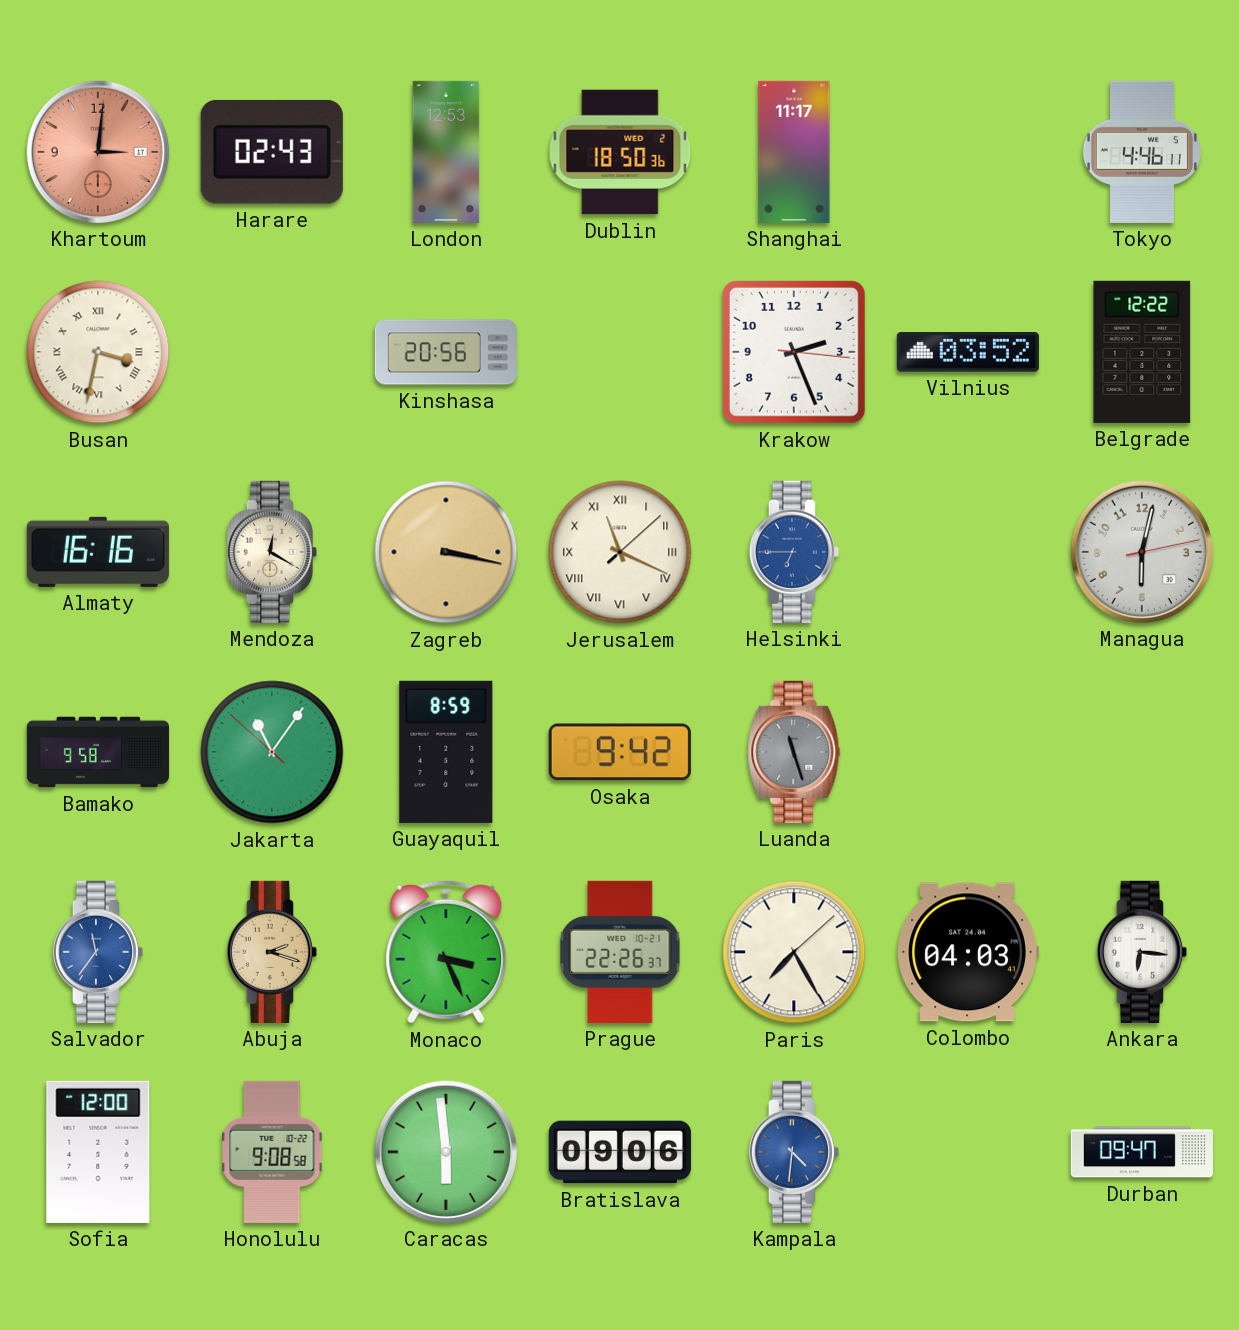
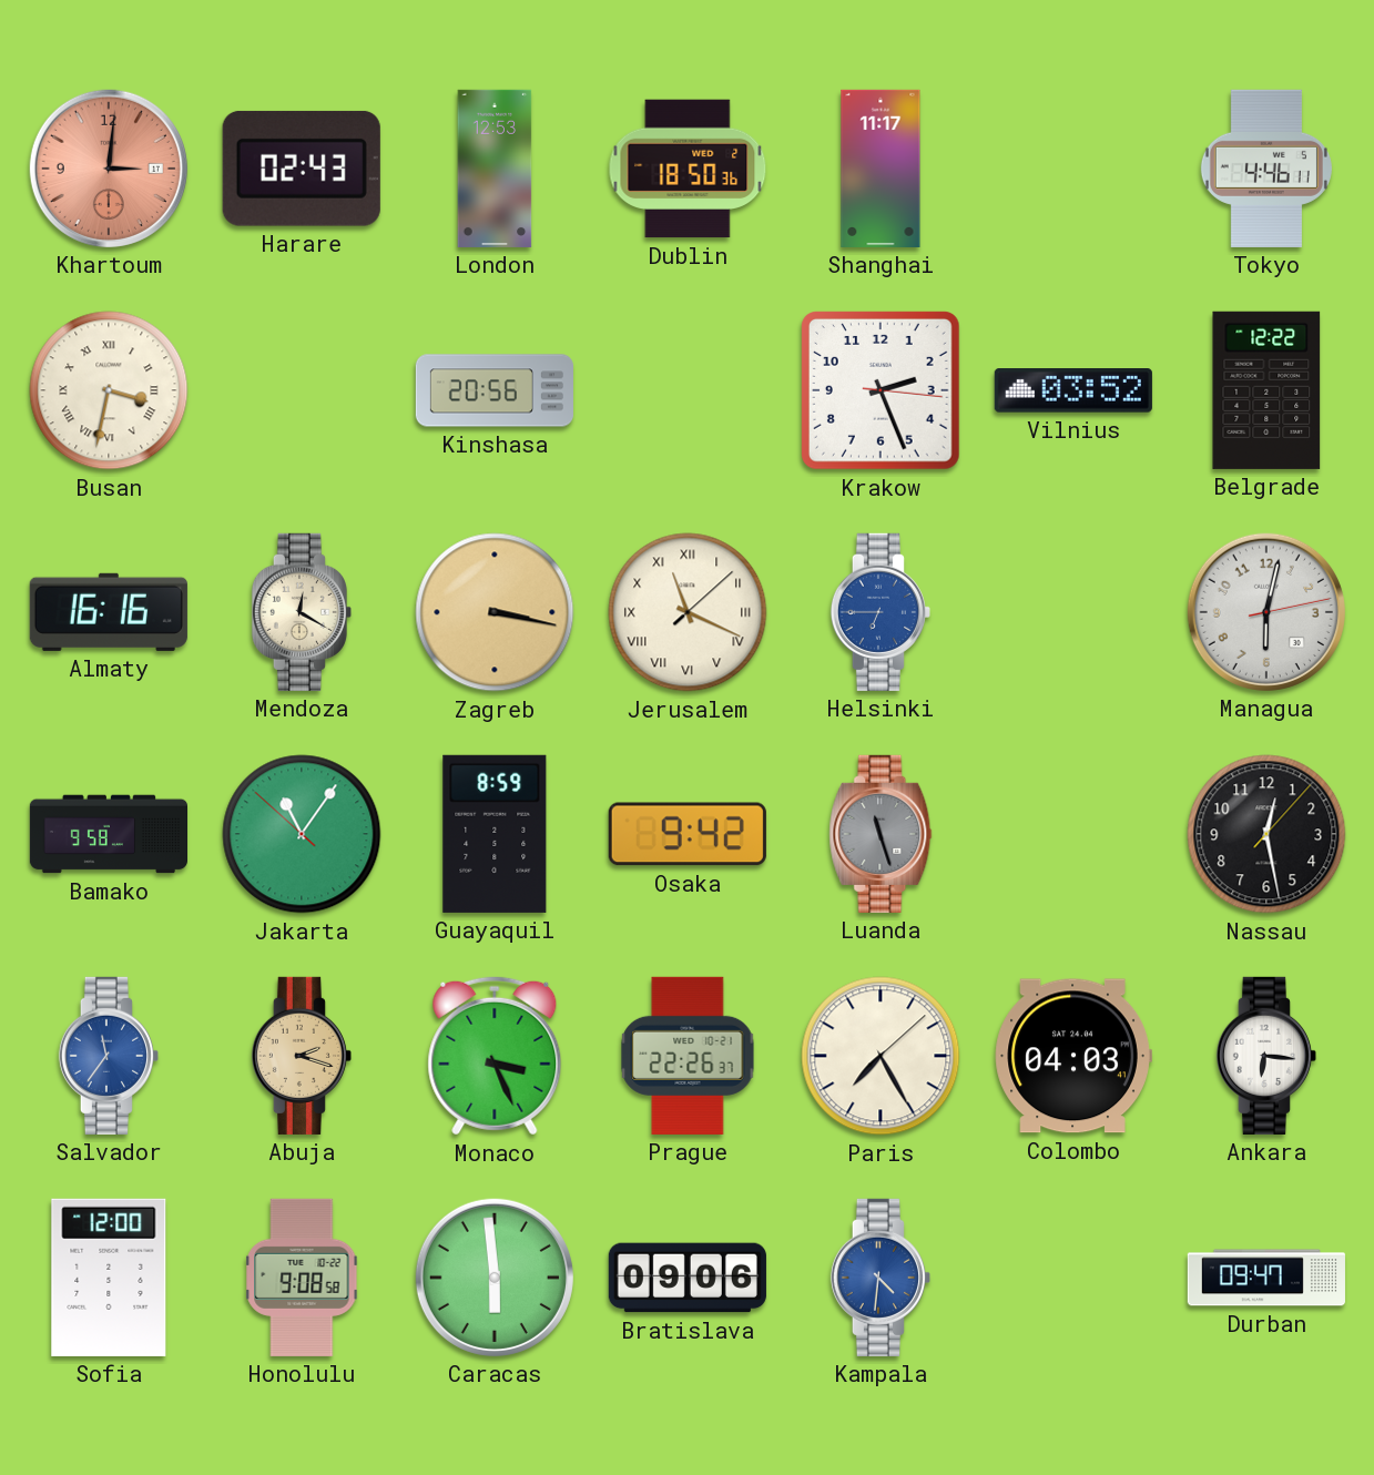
Nassau: none -> 12:28 (1266, 834)
